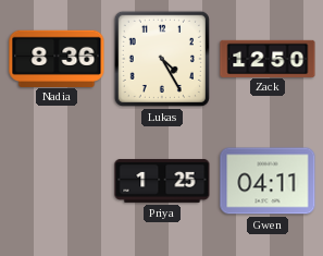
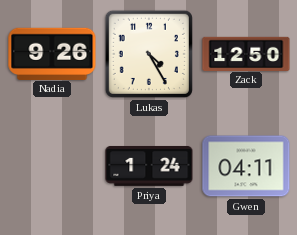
Nadia: 8:36 -> 9:26 (52, 53)
Priya: 1:25 -> 1:24 (149, 166)
